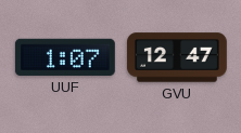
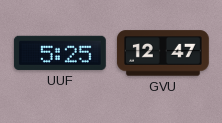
UUF: 1:07 -> 5:25 (60, 53)
